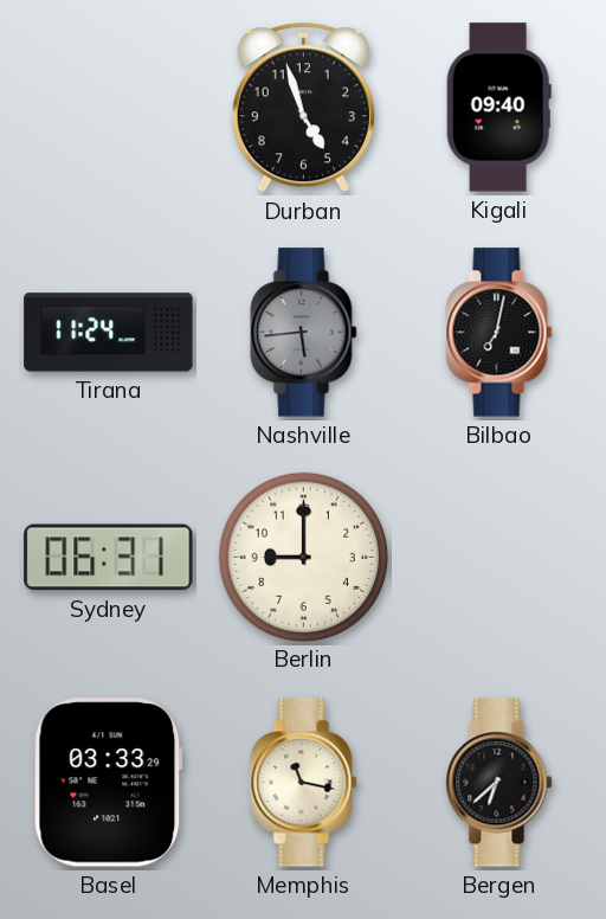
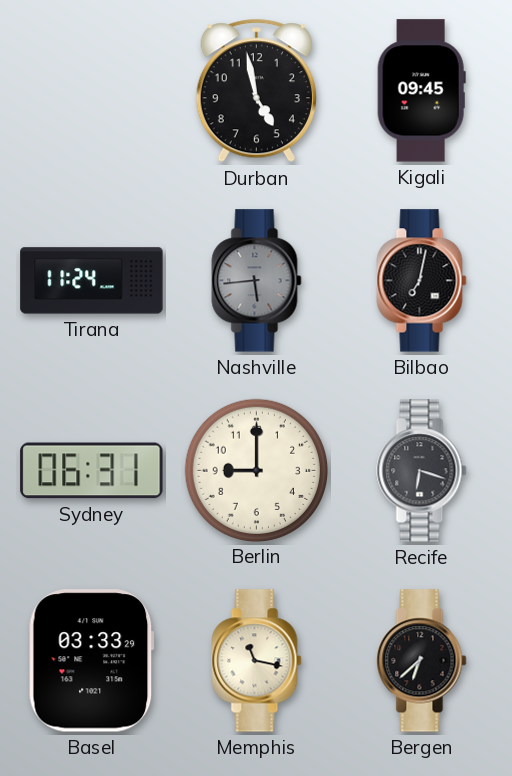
Durban: 4:57 -> 4:58 (256, 91)
Kigali: 09:40 -> 09:45 (421, 91)
Recife: none -> 6:18 (422, 471)
